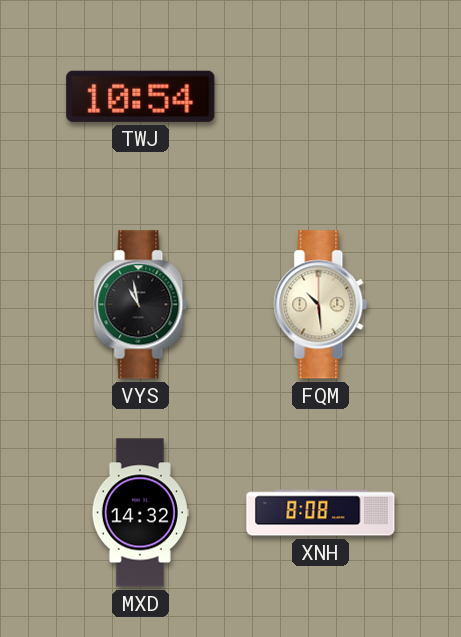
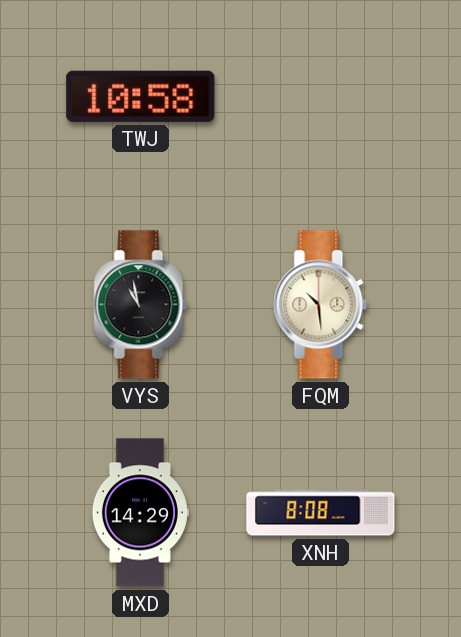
TWJ: 10:54 -> 10:58 (141, 96)
MXD: 14:32 -> 14:29 (140, 513)
